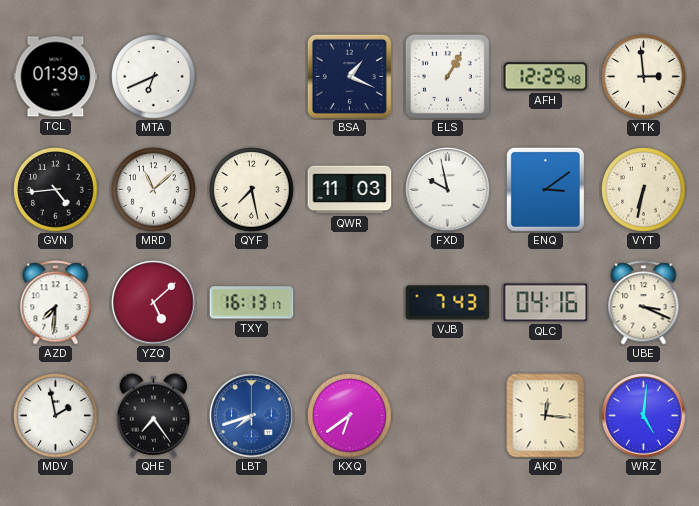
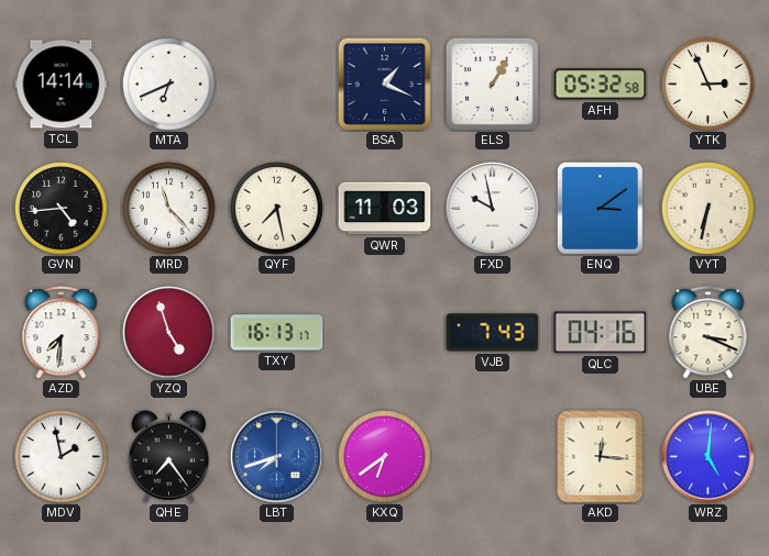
TCL: 01:39 -> 14:14 (62, 85)
AFH: 12:29 -> 05:32 (601, 85)
YTK: 2:59 -> 2:56 (708, 85)
MRD: 11:08 -> 11:23 (169, 209)
YZQ: 5:08 -> 4:57 (169, 333)
